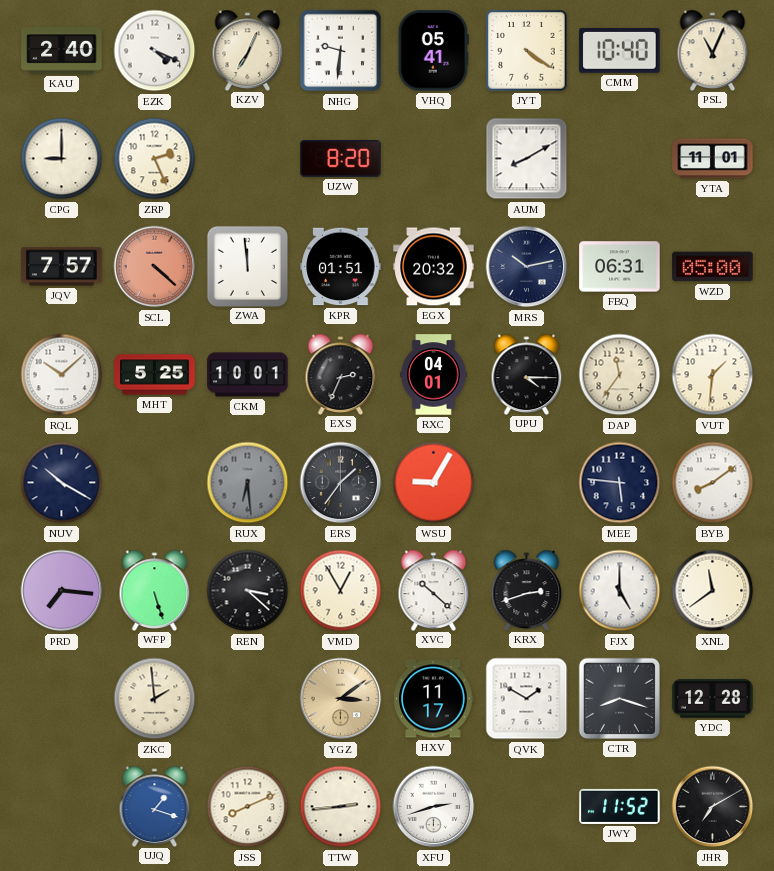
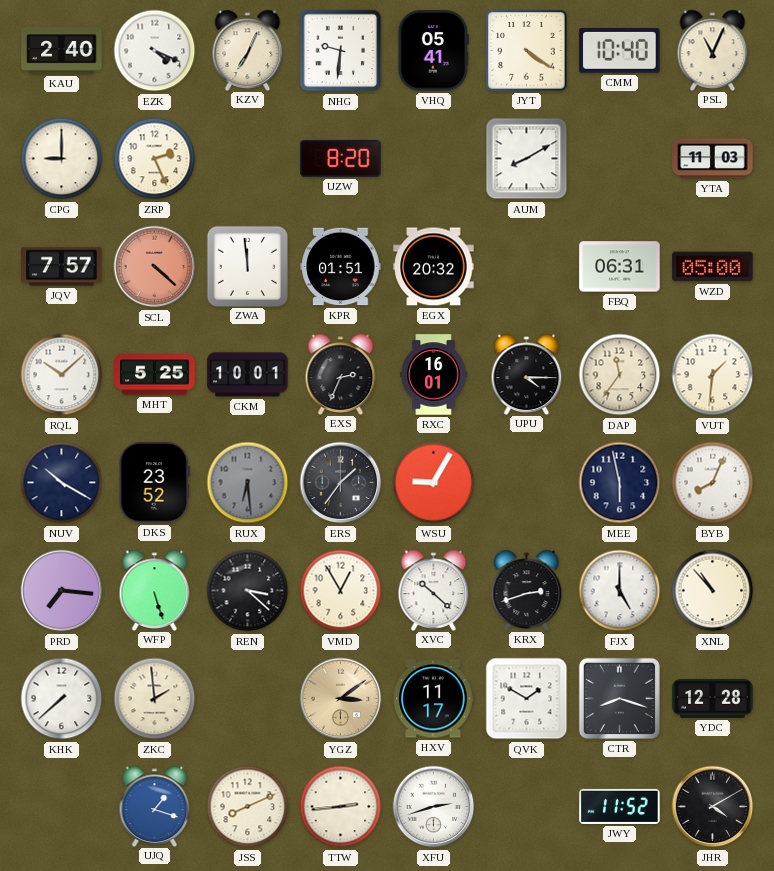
YTA: 11:01 -> 11:03 (713, 159)
MRS: 10:13 -> none (527, 267)
RXC: 04:01 -> 16:01 (434, 375)
DKS: none -> 23:52 (154, 483)
MEE: 5:46 -> 5:58 (620, 483)
BYB: 8:09 -> 8:04 (713, 483)
XNL: 11:39 -> 10:53 (713, 591)
KHK: none -> 7:38 (62, 699)
JHR: 7:10 -> 4:10 (713, 807)
